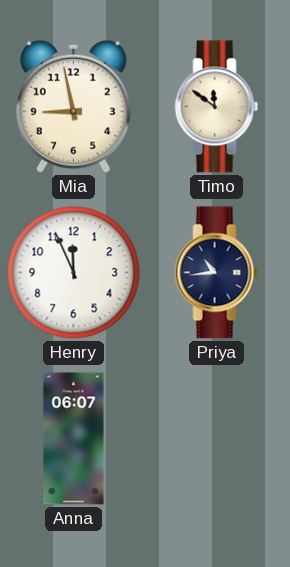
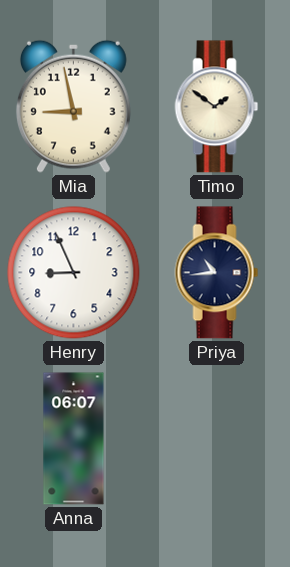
Timo: 11:51 -> 1:51 (217, 107)
Henry: 11:56 -> 8:56 (74, 273)
